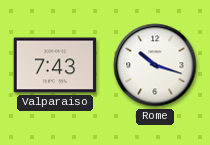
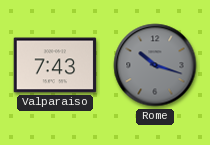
Rome dial: white -> grey (155, 65)
